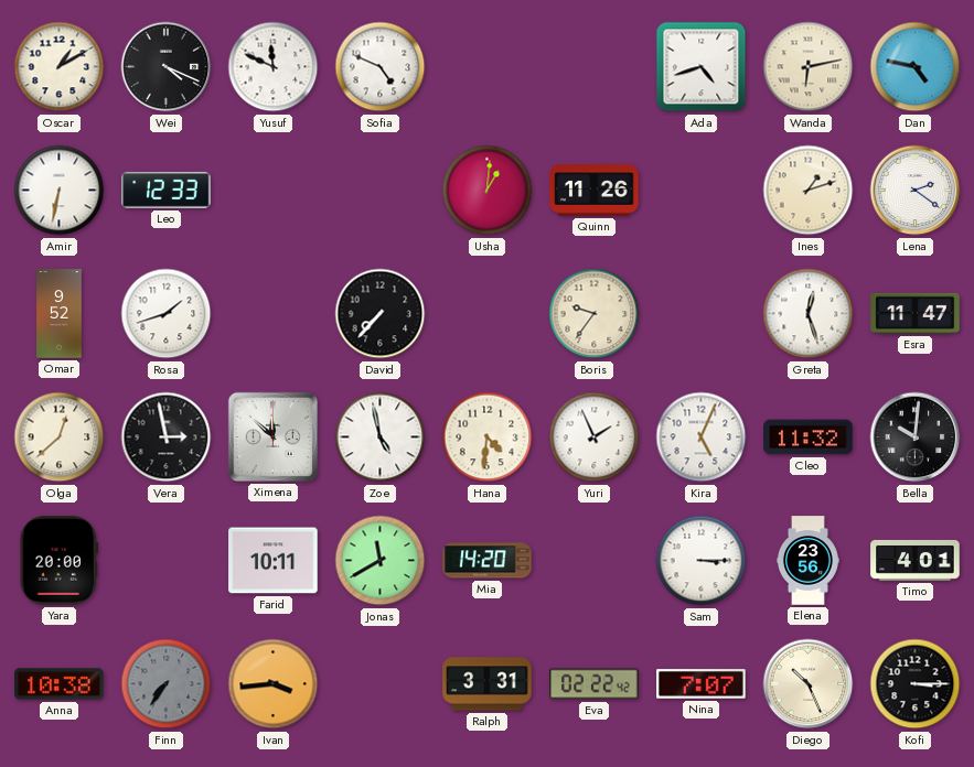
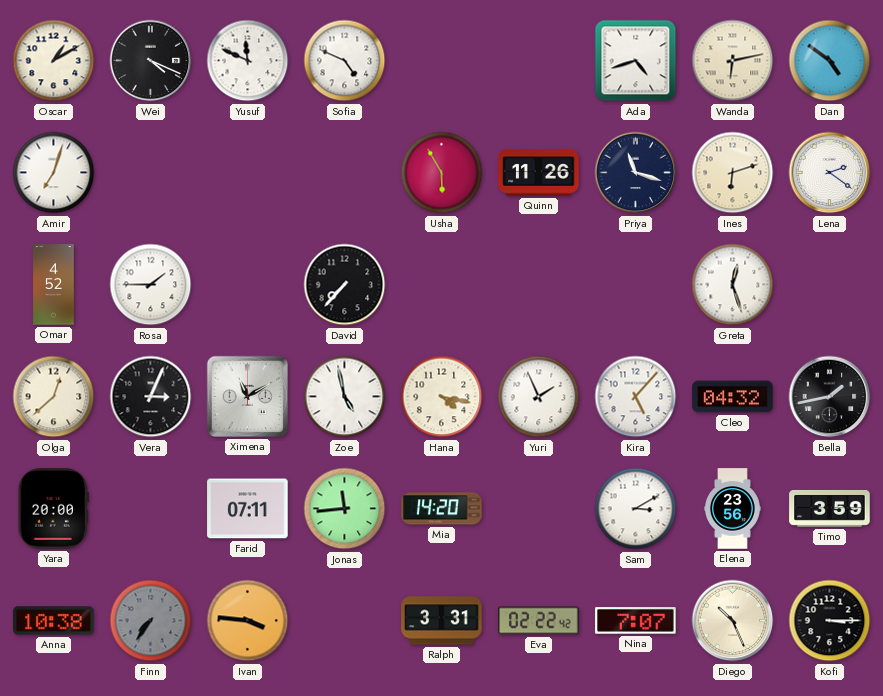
Dan: 4:47 -> 4:51 (830, 61)
Amir: 6:32 -> 7:03 (54, 173)
Leo: 12:33 -> none (167, 190)
Usha: 1:01 -> 5:55 (442, 173)
Priya: none -> 11:18 (636, 173)
Ines: 1:12 -> 6:12 (733, 173)
Omar: 9:52 -> 4:52 (54, 285)
Rosa: 1:42 -> 1:45 (151, 285)
Boris: 9:36 -> none (595, 314)
Esra: 11:47 -> none (916, 313)
Vera: 2:58 -> 3:04 (151, 397)
Ximena: 11:52 -> 11:10 (247, 396)
Hana: 4:31 -> 4:17 (442, 397)
Kira: 5:04 -> 5:07 (636, 397)
Cleo: 11:32 -> 04:32 (733, 397)
Bella: 10:01 -> 1:43 (830, 397)
Farid: 10:11 -> 07:11 (248, 509)
Jonas: 11:40 -> 11:44 (345, 509)
Sam: 3:15 -> 3:10 (636, 509)
Timo: 4:01 -> 3:59 (830, 508)
Ivan: 3:44 -> 3:46 (248, 621)
